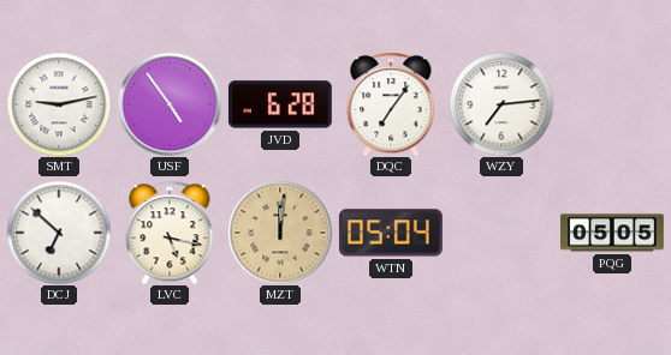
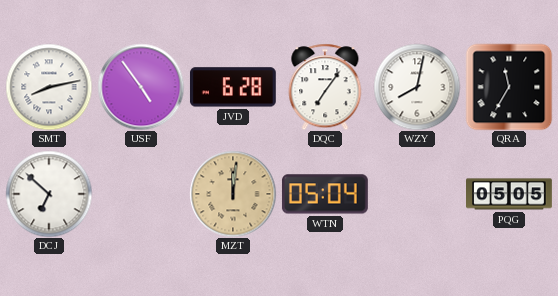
SMT: 9:13 -> 8:13 (49, 87)
WZY: 7:14 -> 8:02 (417, 87)
QRA: none -> 11:35 (509, 87)
LVC: 5:17 -> none (170, 233)
